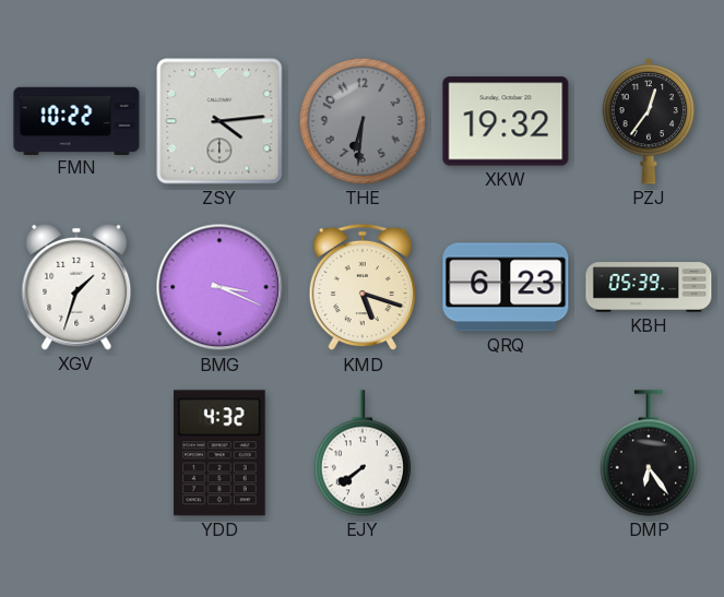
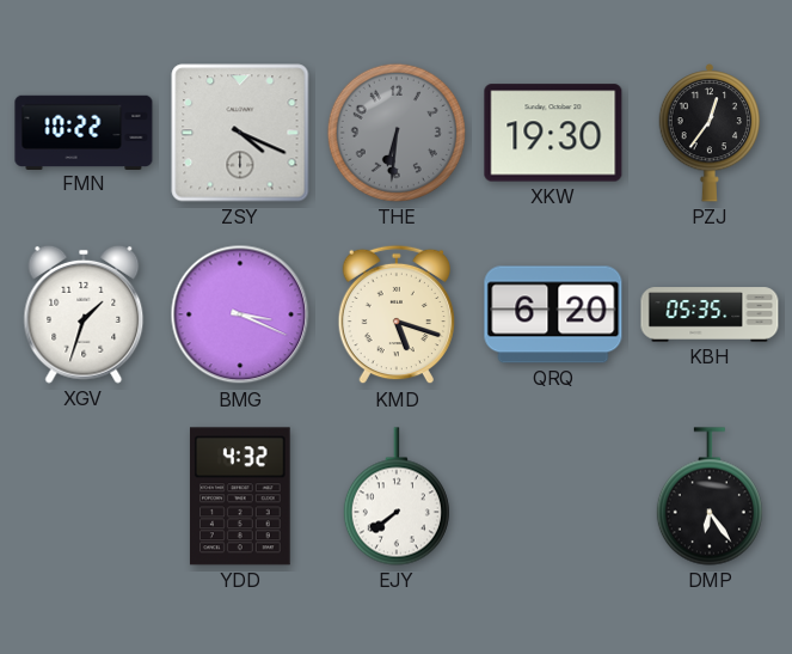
ZSY: 4:14 -> 4:19 (240, 133)
XKW: 19:32 -> 19:30 (553, 133)
QRQ: 6:23 -> 6:20 (553, 314)
KBH: 05:39 -> 05:35 (710, 314)
